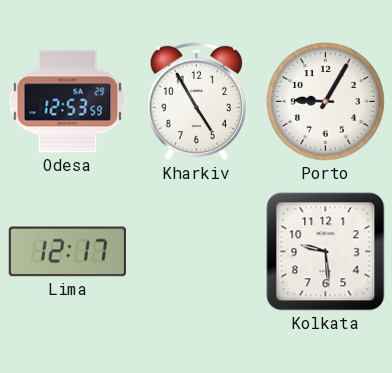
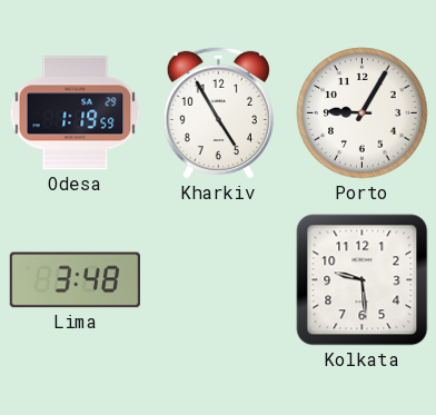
Odesa: 12:53 -> 1:19 (76, 113)
Lima: 12:17 -> 3:48 (75, 280)
